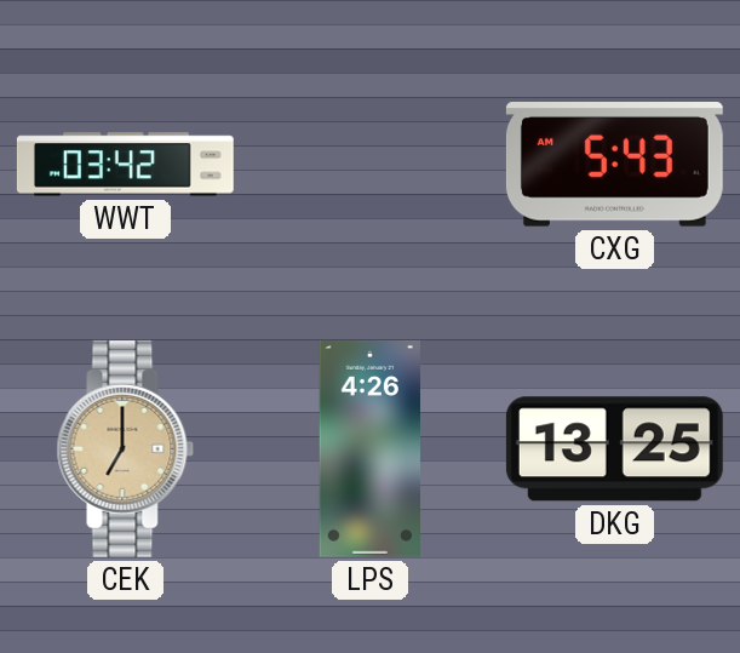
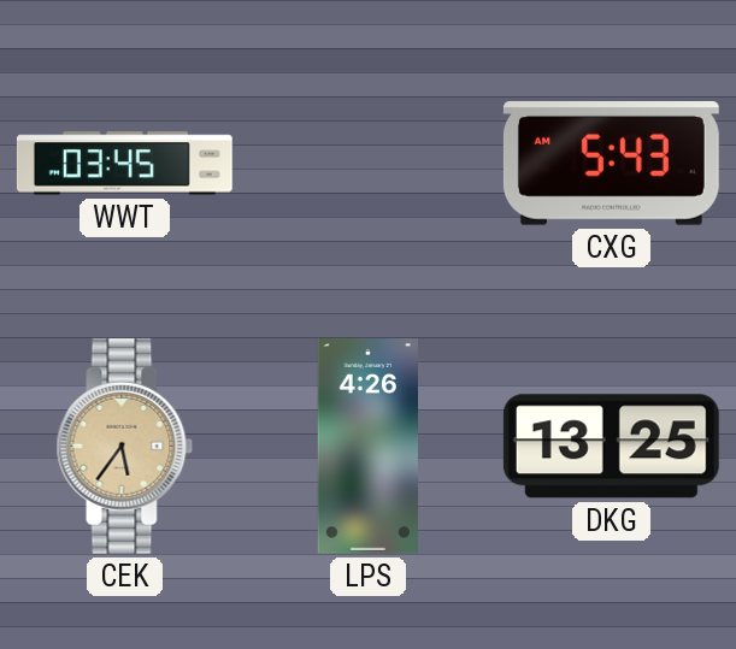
WWT: 03:42 -> 03:45 (124, 164)
CEK: 7:00 -> 5:36 (125, 446)
